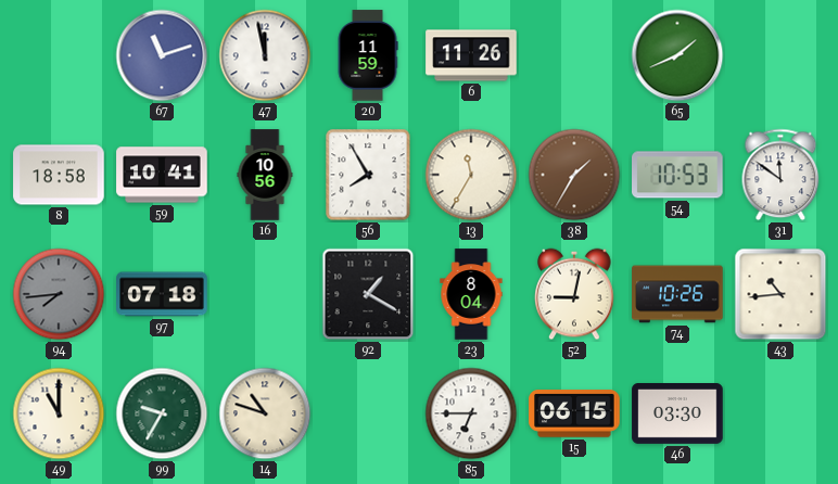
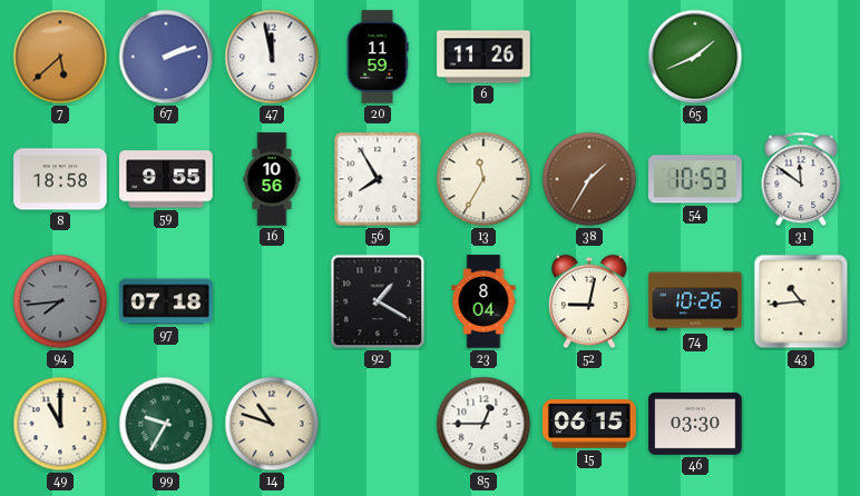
7: none -> 5:38 (60, 57)
67: 11:12 -> 2:12 (166, 57)
59: 10:41 -> 9:55 (166, 179)
85: 6:45 -> 12:45 (483, 424)
